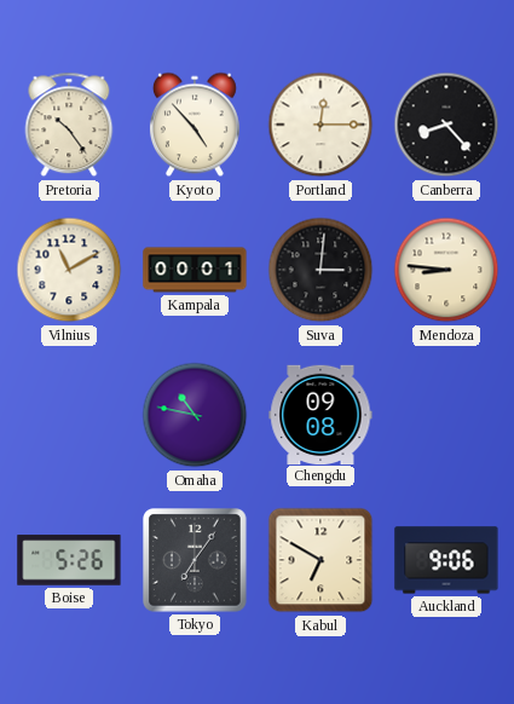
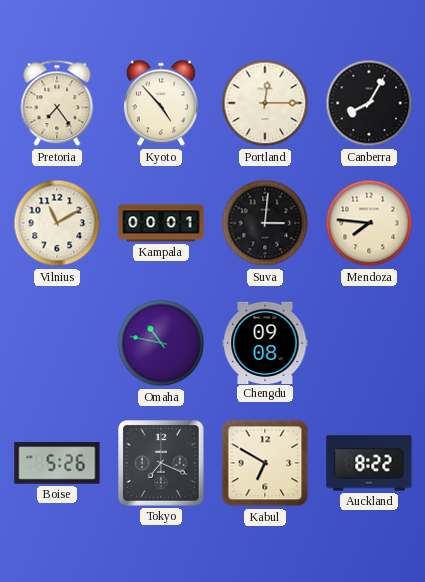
Pretoria: 10:24 -> 7:24 (57, 103)
Canberra: 8:23 -> 8:05 (369, 103)
Mendoza: 8:46 -> 7:46 (369, 223)
Tokyo: 7:06 -> 7:19 (161, 463)
Auckland: 9:06 -> 8:22 (369, 463)
